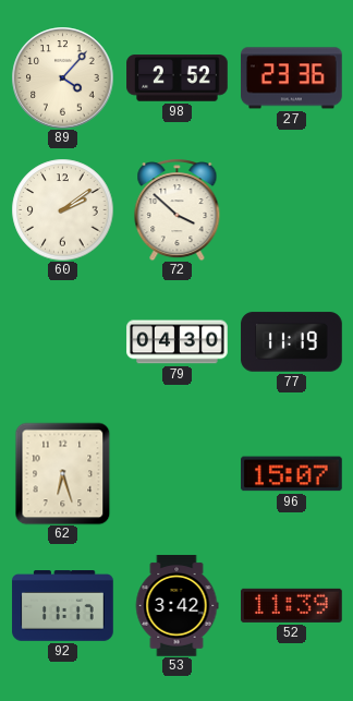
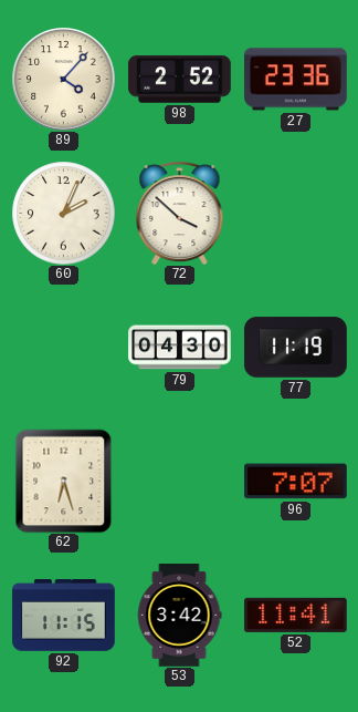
60: 2:09 -> 2:04 (63, 213)
96: 15:07 -> 7:07 (296, 482)
92: 11:17 -> 11:15 (64, 616)
52: 11:39 -> 11:41 (296, 615)
